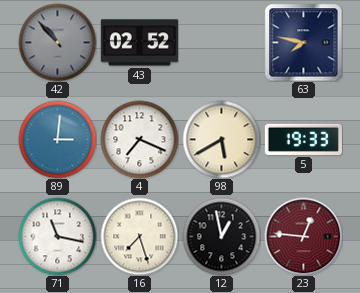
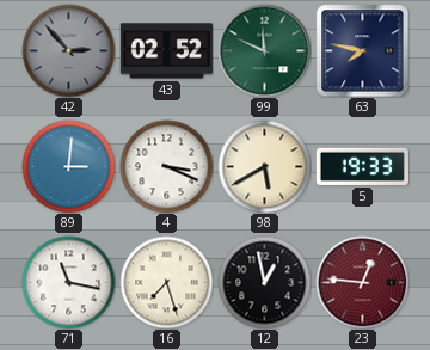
42: 10:53 -> 2:53 (68, 50)
99: none -> 11:49 (264, 50)
4: 7:19 -> 3:19 (166, 166)
